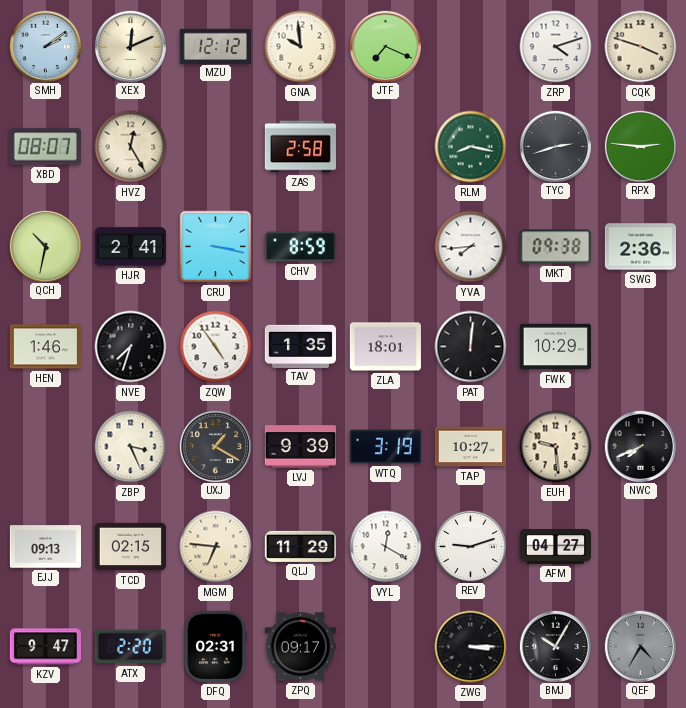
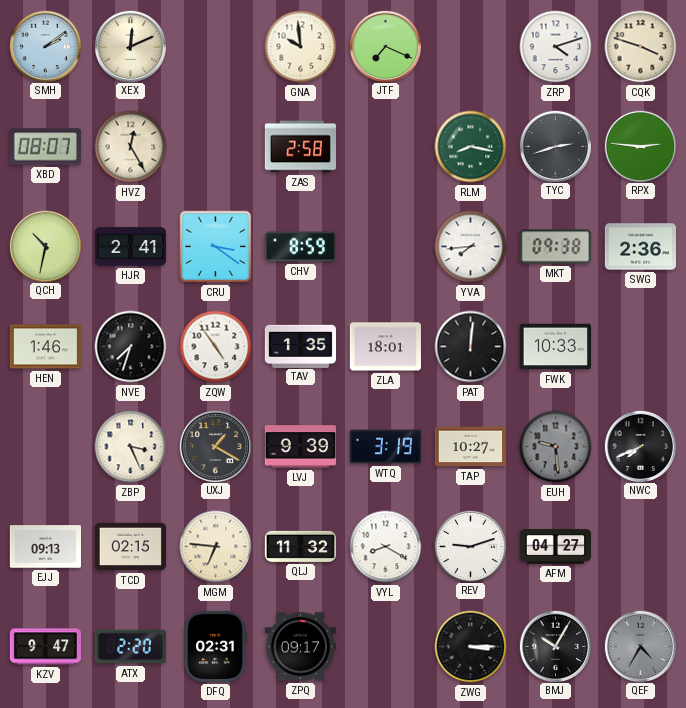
MZU: 12:12 -> none (215, 46)
CRU: 3:17 -> 3:21 (216, 247)
FWK: 10:29 -> 10:33 (555, 347)
EUH dial: cream -> grey (556, 447)
QLJ: 11:29 -> 11:32 (300, 546)
VYL: 12:20 -> 8:20 (386, 547)
